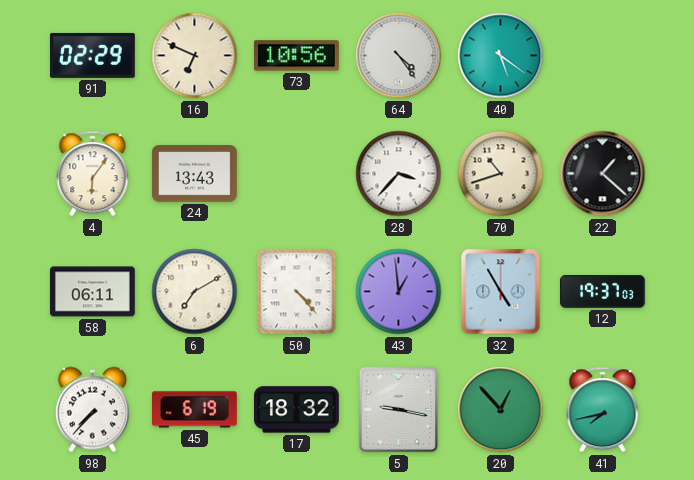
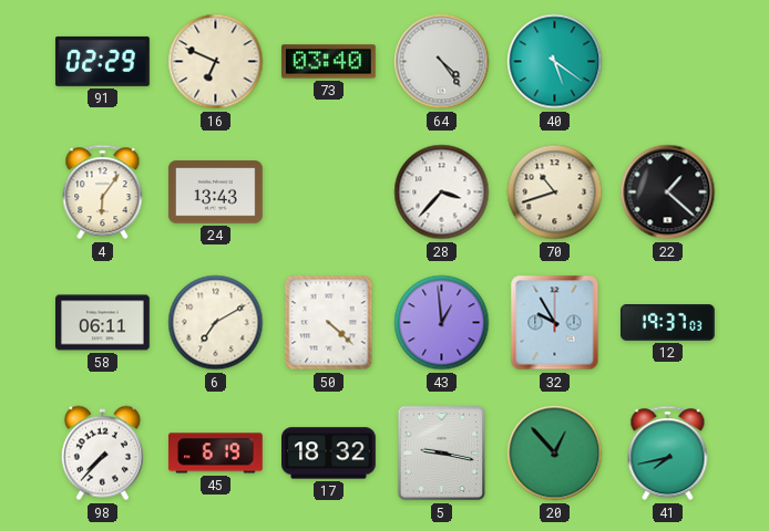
73: 10:56 -> 03:40 (329, 62)
50: 4:23 -> 4:22 (329, 323)
32: 4:55 -> 9:55 (555, 323)
